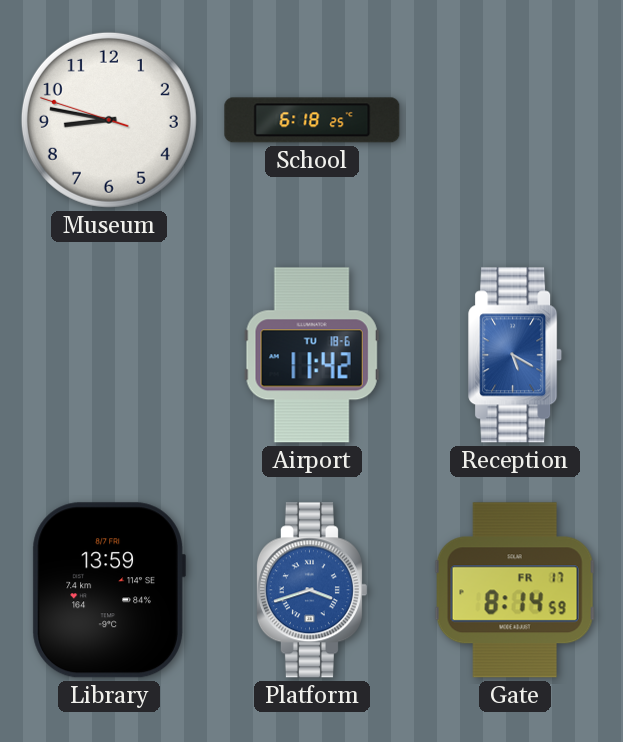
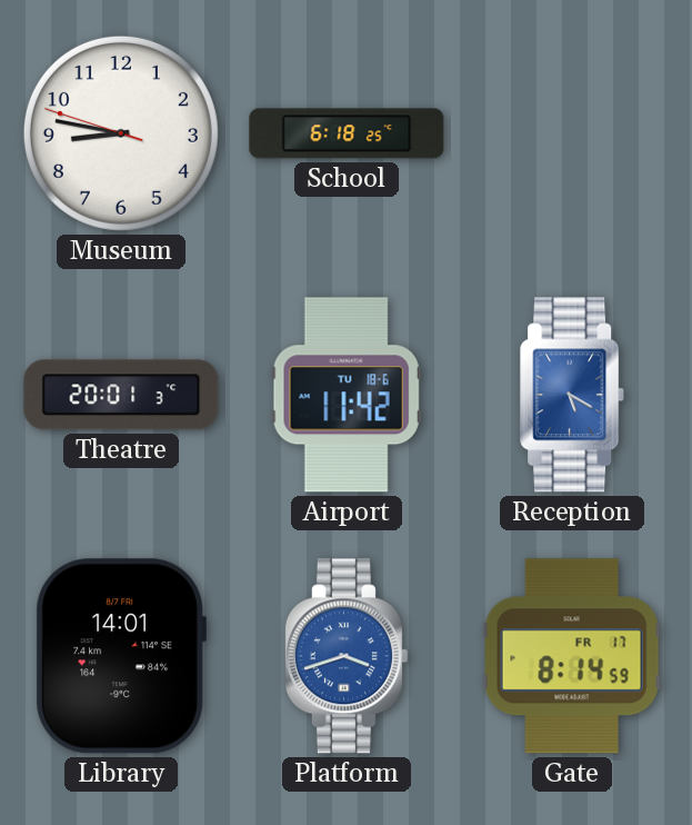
Theatre: none -> 20:01 (121, 395)
Library: 13:59 -> 14:01 (121, 656)
